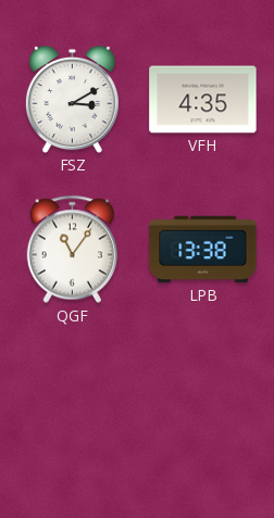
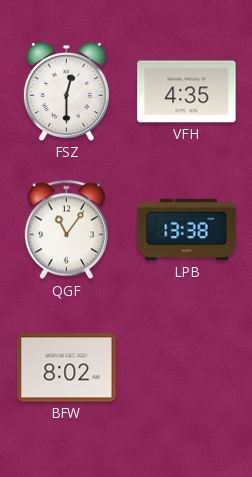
FSZ: 3:10 -> 12:30 (66, 92)
BFW: none -> 8:02 (67, 368)
